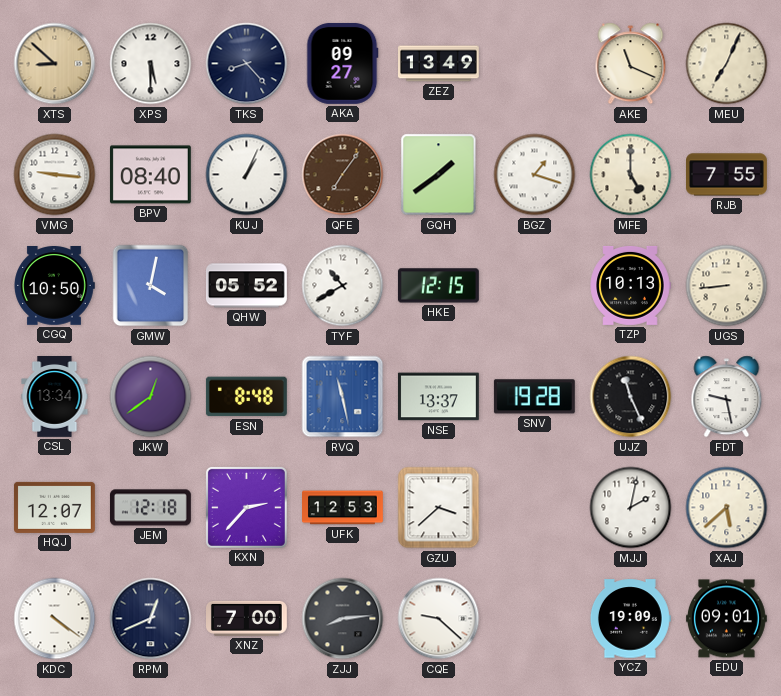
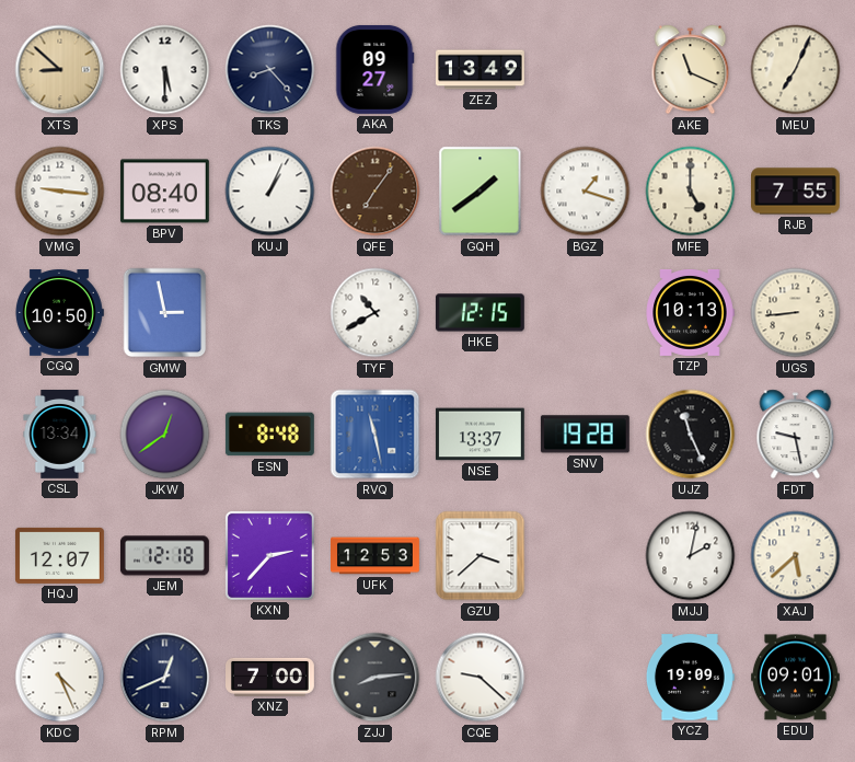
GMW: 4:02 -> 2:58 (165, 313)
QHW: 05:52 -> none (247, 286)
KDC: 4:21 -> 4:26 (60, 678)
